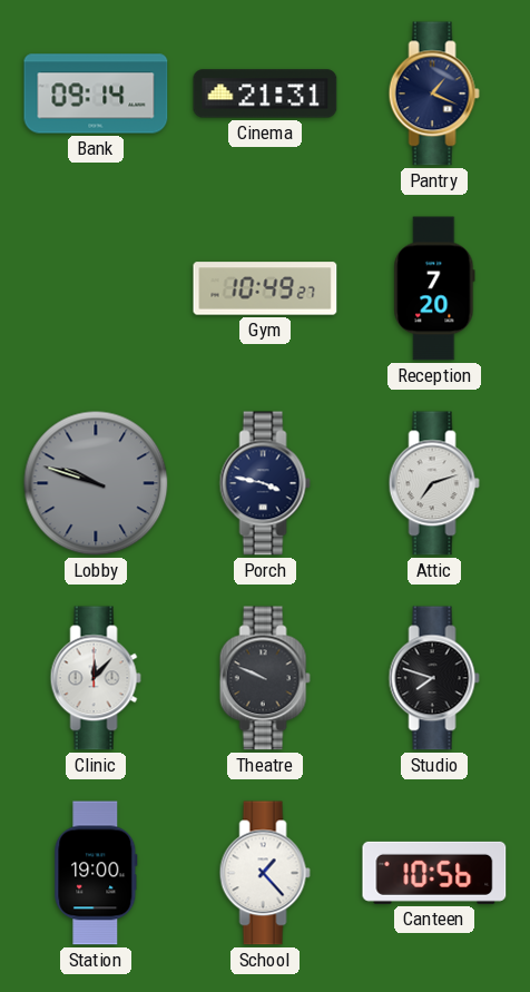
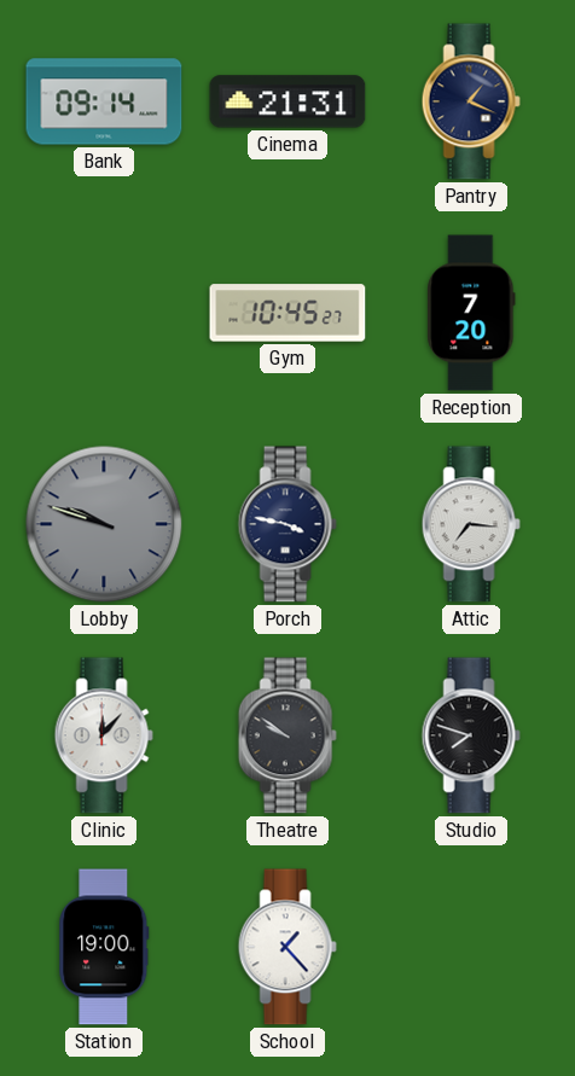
Gym: 10:49 -> 10:45 (287, 313)
Attic: 7:12 -> 7:16 (471, 524)
Theatre: 9:49 -> 9:51 (287, 735)
Canteen: 10:56 -> none (434, 873)
